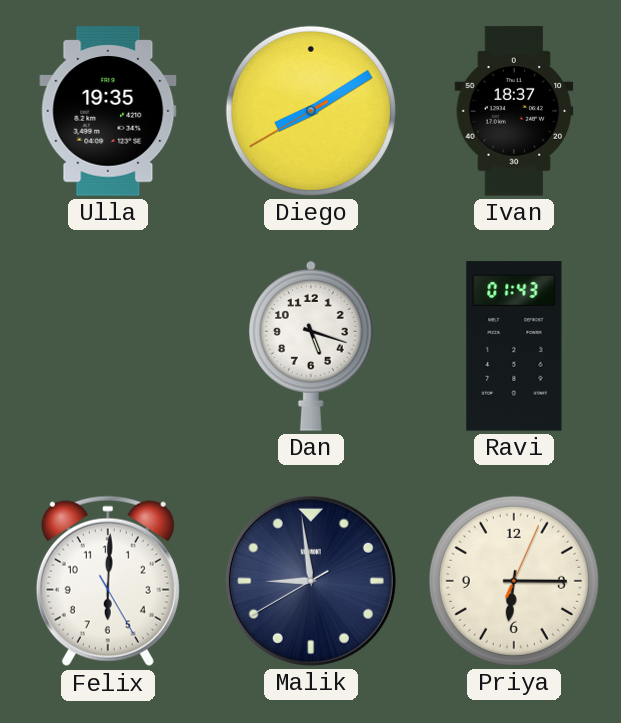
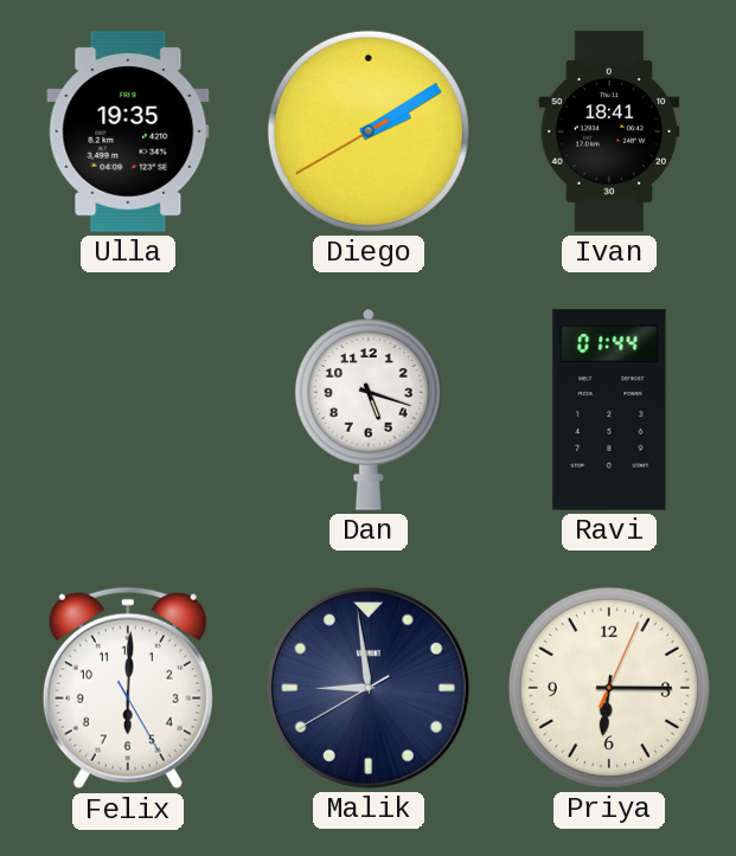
Diego: 8:09 -> 2:09 (369, 131)
Ivan: 18:37 -> 18:41 (609, 131)
Ravi: 01:43 -> 01:44 (609, 410)
